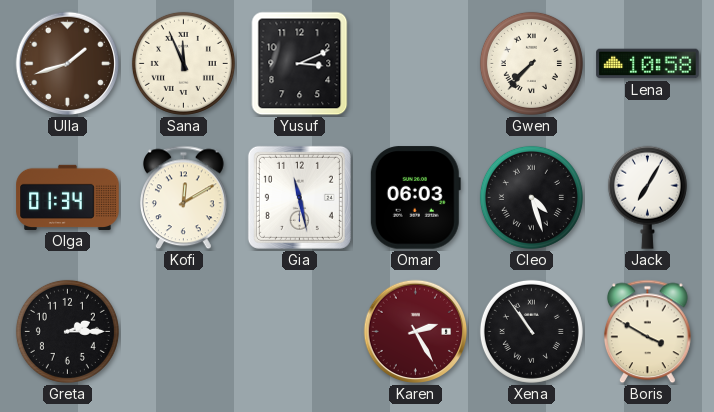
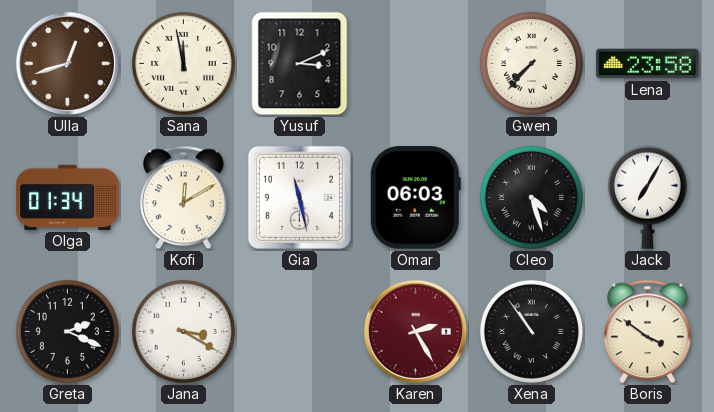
Ulla: 1:42 -> 12:42 (68, 64)
Sana: 11:56 -> 11:58 (183, 63)
Lena: 10:58 -> 23:58 (648, 64)
Greta: 2:15 -> 2:19 (67, 331)
Jana: none -> 3:20 (183, 331)
Boris: 3:50 -> 3:51 (647, 332)
